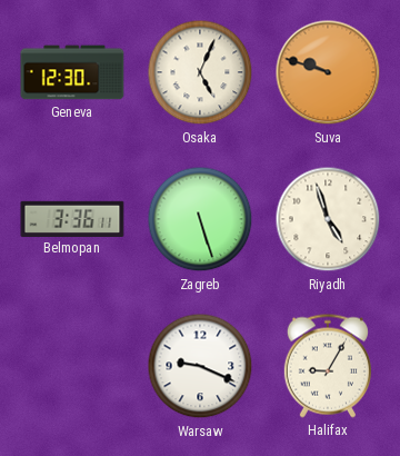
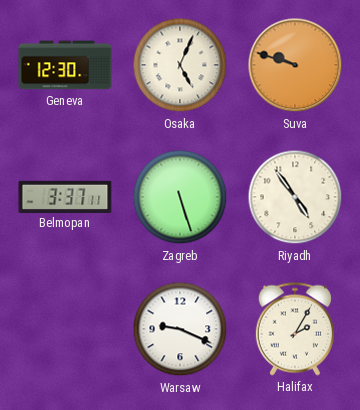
Belmopan: 3:36 -> 3:37 (65, 196)
Riyadh: 4:57 -> 4:54 (295, 197)
Halifax: 9:05 -> 2:05 (295, 329)
